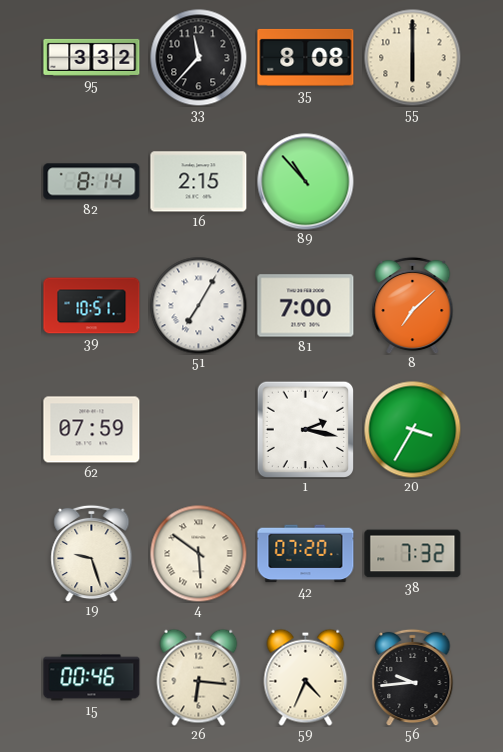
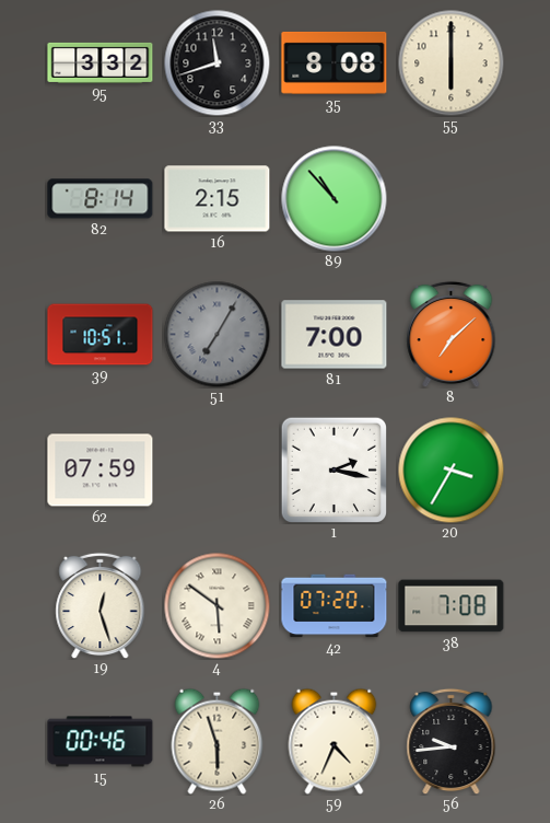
33: 11:37 -> 11:42 (217, 62)
51 dial: white -> grey (217, 334)
19: 9:27 -> 12:27 (101, 605)
38: 7:32 -> 7:08 (452, 606)
26: 6:16 -> 5:57 (218, 741)
